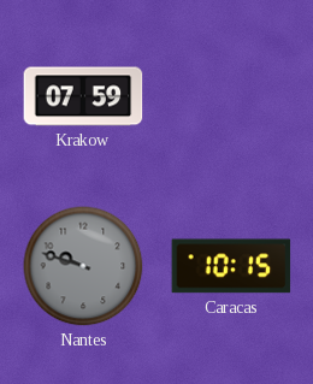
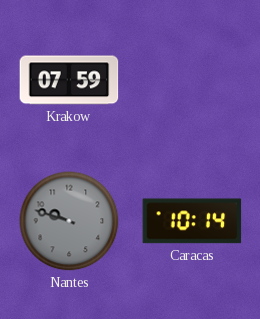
Caracas: 10:15 -> 10:14 (192, 221)
